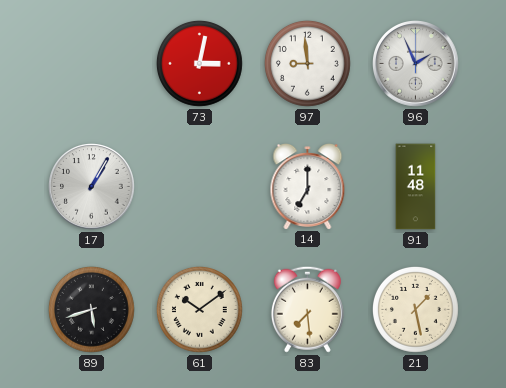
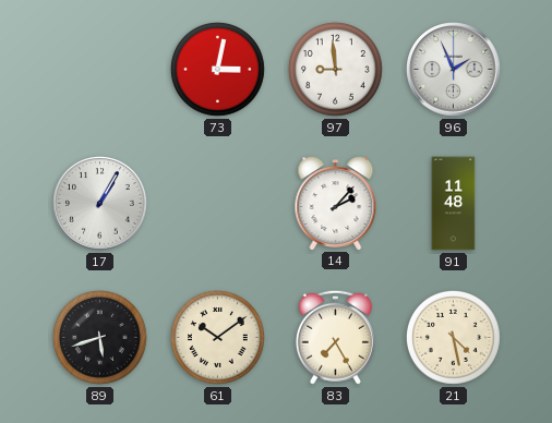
14: 7:00 -> 2:07 (336, 204)
83: 7:29 -> 7:25 (335, 337)
21: 1:28 -> 4:28 (454, 338)
